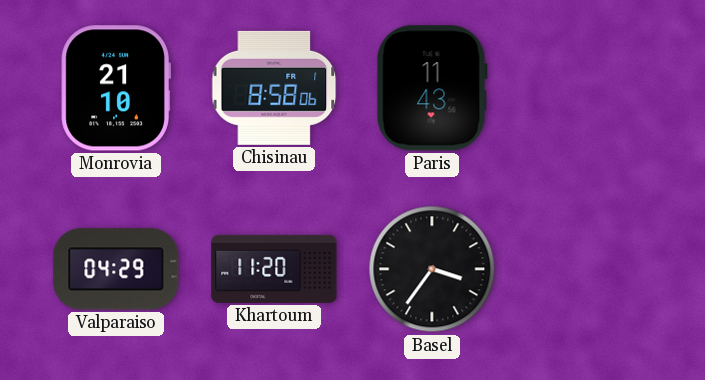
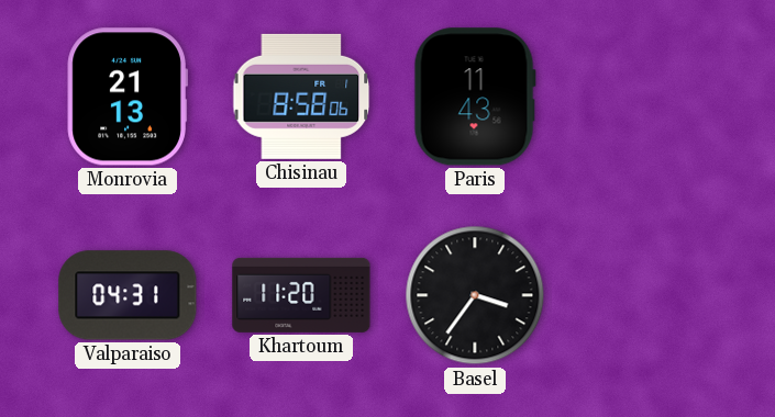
Monrovia: 21:10 -> 21:13 (128, 97)
Valparaiso: 04:29 -> 04:31 (128, 295)
